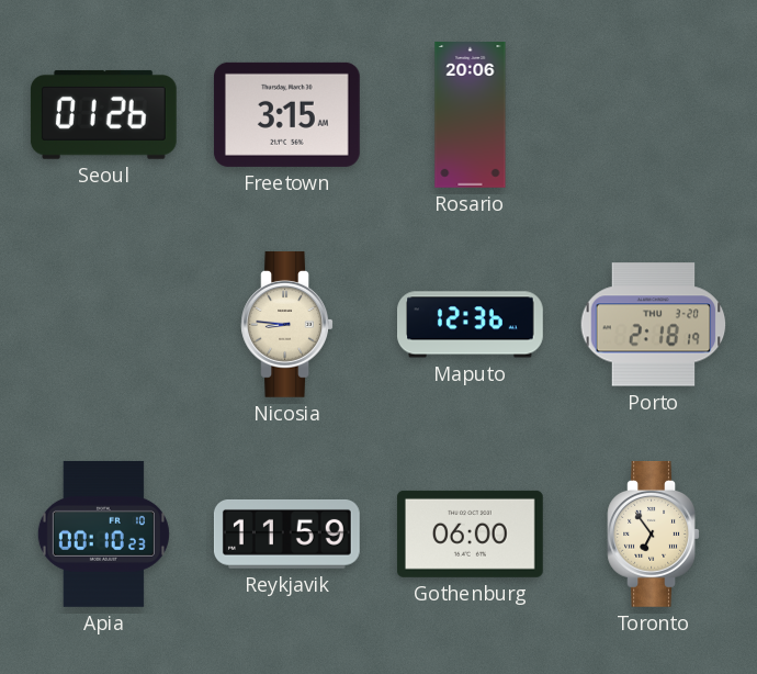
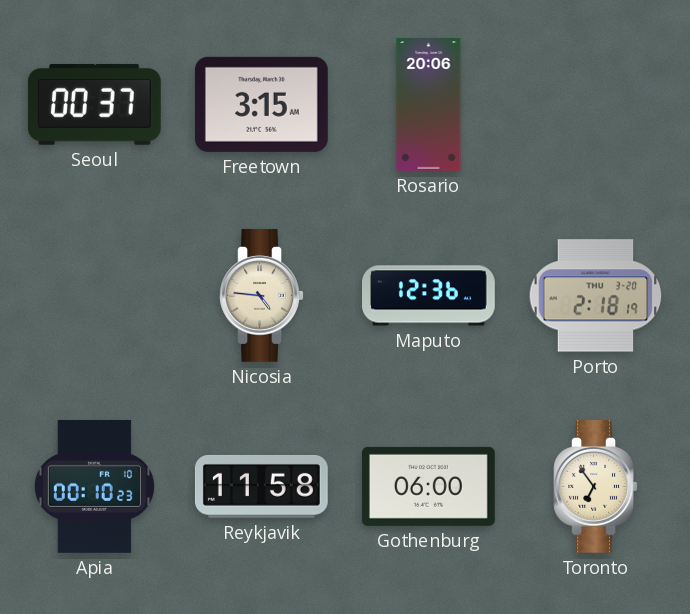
Seoul: 01:26 -> 00:37 (94, 104)
Nicosia: 8:46 -> 4:46 (262, 295)
Reykjavik: 11:59 -> 11:58 (261, 486)
